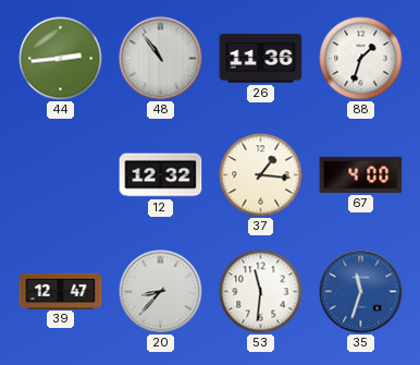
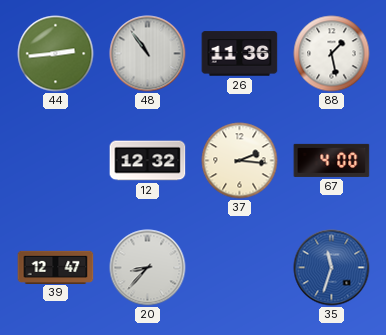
88: 1:33 -> 1:28 (332, 54)
37: 1:16 -> 2:16 (240, 161)
53: 11:31 -> none (261, 292)
